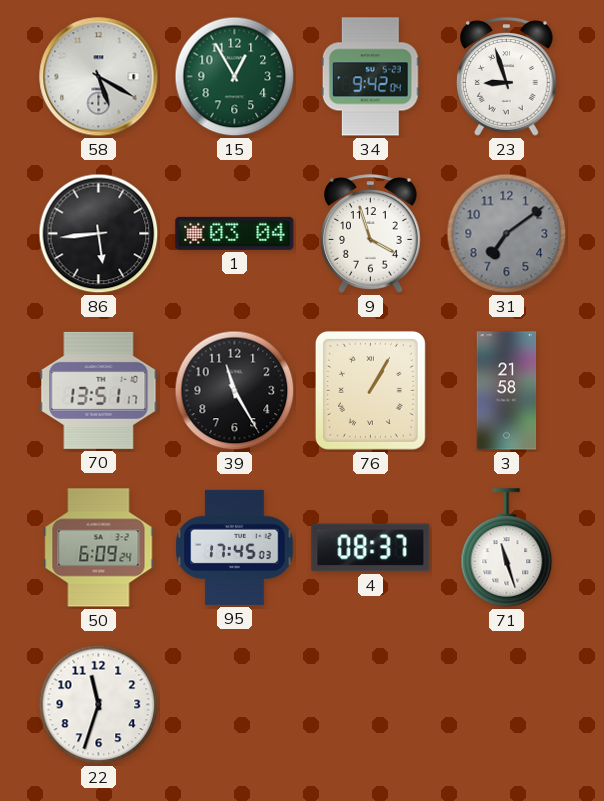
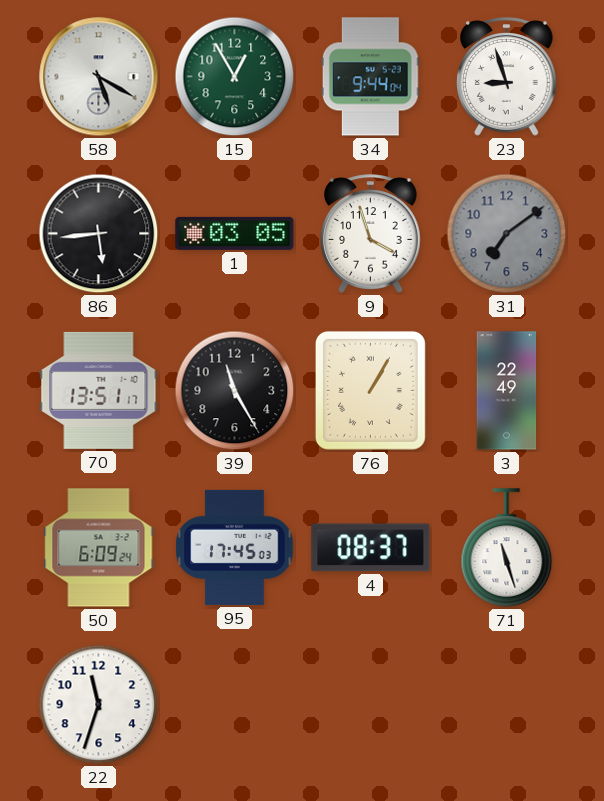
34: 9:42 -> 9:44 (370, 77)
1: 03:04 -> 03:05 (235, 233)
3: 21:58 -> 22:49 (507, 391)
